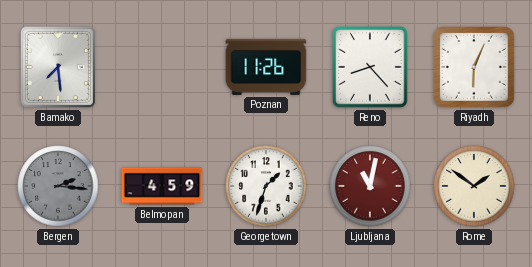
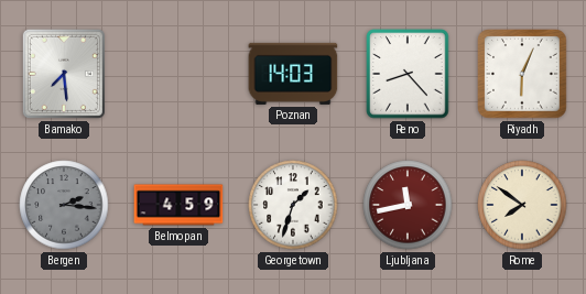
Poznan: 11:26 -> 14:03 (293, 74)
Ljubljana: 11:02 -> 11:43 (408, 205)
Rome: 1:51 -> 7:51 (522, 205)
